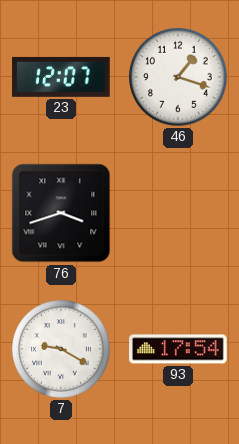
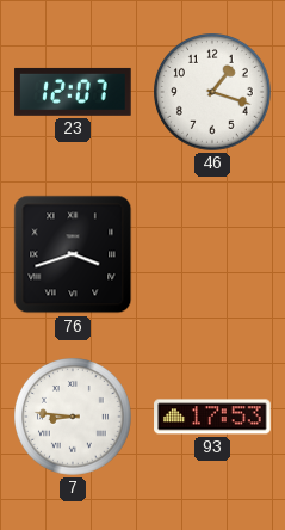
7: 9:20 -> 8:46 (74, 418)
93: 17:54 -> 17:53 (212, 417)
